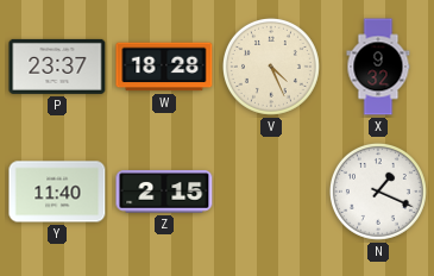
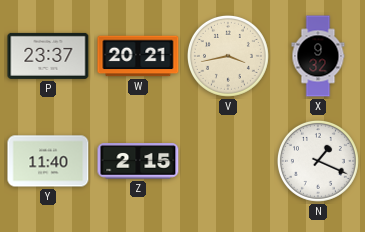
W: 18:28 -> 20:21 (138, 56)
V: 4:26 -> 3:43 (228, 56)
